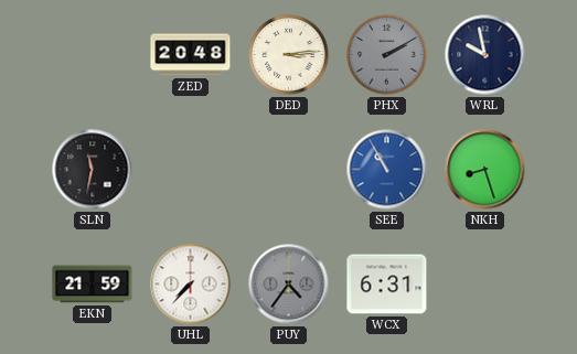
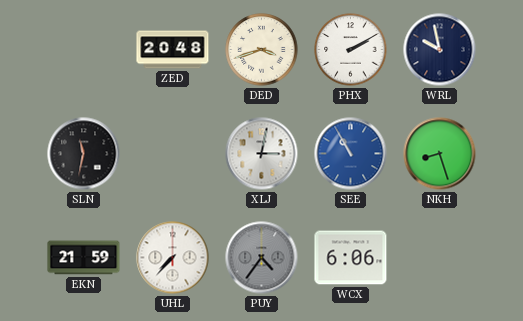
DED: 3:14 -> 3:42 (262, 50)
PHX dial: grey -> white (351, 50)
XLJ: none -> 3:02 (262, 154)
WCX: 6:31 -> 6:06 (351, 258)
